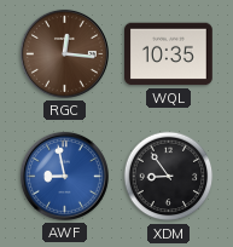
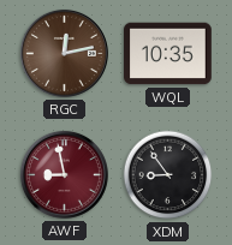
RGC: 12:16 -> 12:13 (64, 53)
AWF dial: blue -> burgundy (64, 174)
